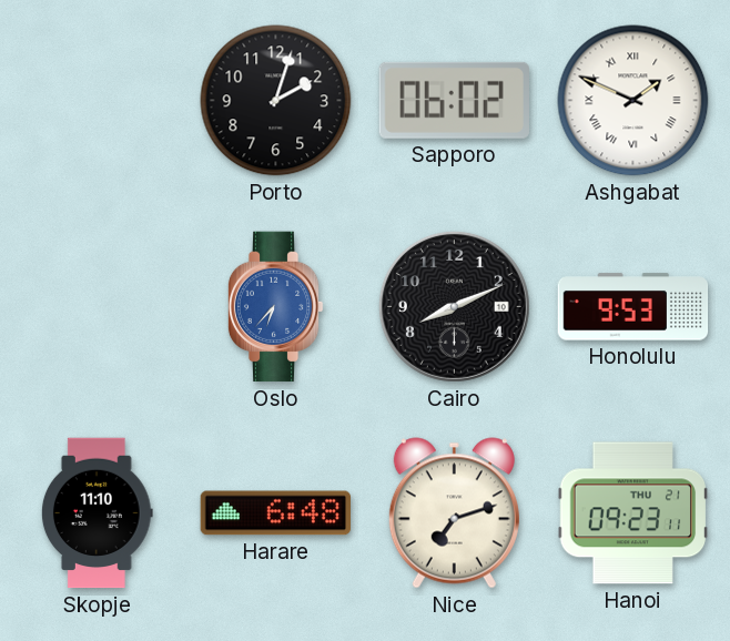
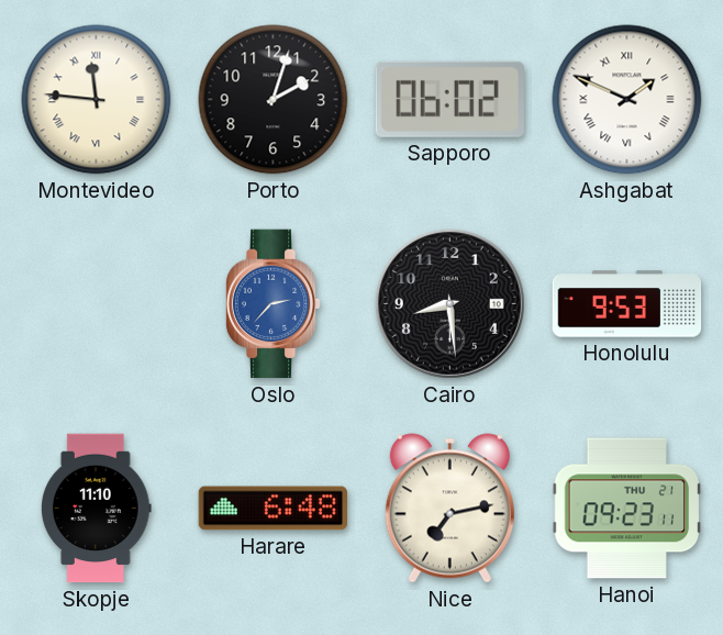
Montevideo: none -> 11:46 (97, 100)
Oslo: 6:37 -> 2:37 (272, 304)
Cairo: 8:11 -> 8:29 (449, 303)
Nice: 7:12 -> 7:13 (449, 509)
